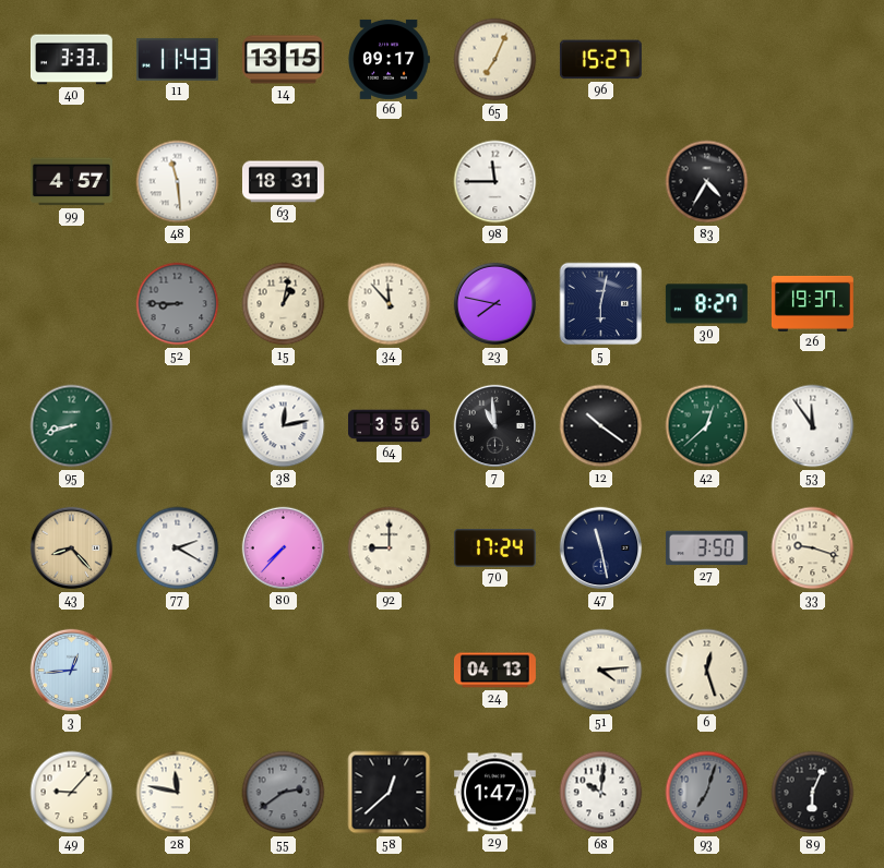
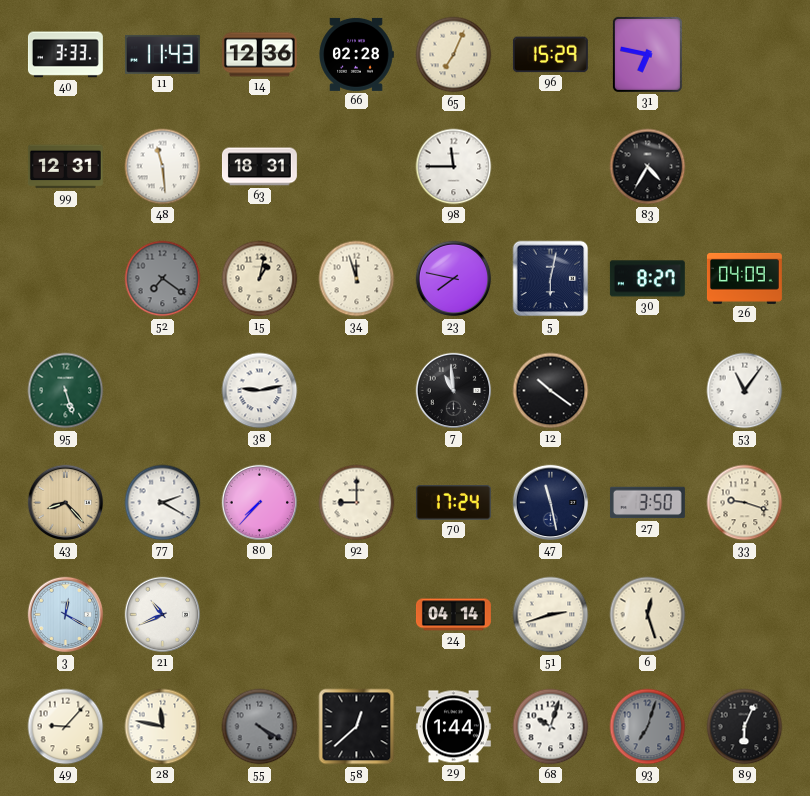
14: 13:15 -> 12:36 (259, 55)
66: 09:17 -> 02:28 (356, 54)
96: 15:27 -> 15:29 (550, 55)
31: none -> 6:47 (647, 54)
99: 4:57 -> 12:31 (65, 167)
52: 8:45 -> 7:21 (163, 279)
34: 11:53 -> 11:57 (357, 279)
26: 19:37 -> 04:09 (744, 278)
95: 8:42 -> 5:27 (66, 391)
38: 12:13 -> 9:13 (260, 391)
64: 3:56 -> none (389, 426)
42: 12:38 -> none (707, 426)
53: 11:54 -> 11:06 (745, 391)
3: 12:44 -> 12:20 (66, 615)
21: none -> 10:41 (163, 615)
24: 04:13 -> 04:14 (453, 615)
51: 4:14 -> 2:42 (551, 615)
55: 2:39 -> 4:20 (260, 727)
29: 1:47 -> 1:44 (453, 727)
68: 10:01 -> 10:03 (551, 727)
